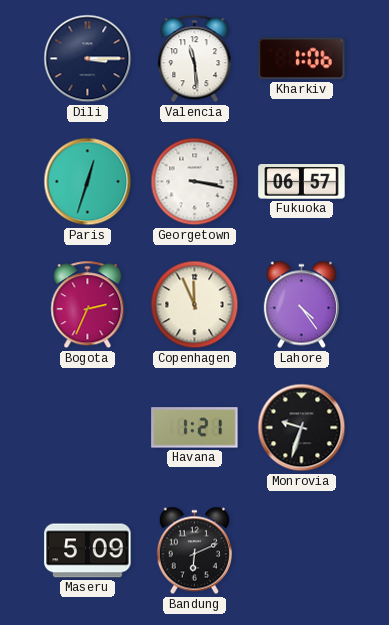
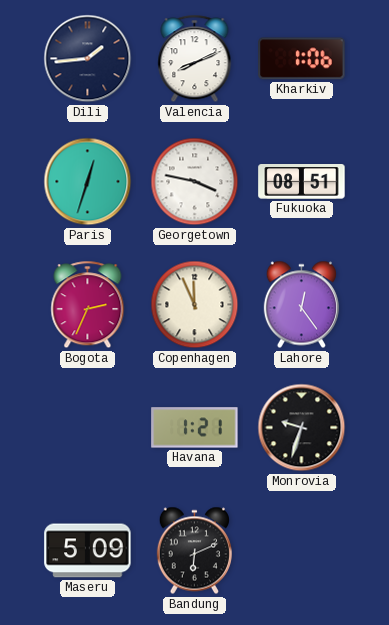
Dili: 3:15 -> 1:44 (88, 59)
Valencia: 11:29 -> 8:11 (195, 59)
Georgetown: 3:17 -> 3:47 (195, 182)
Fukuoka: 06:57 -> 08:51 (302, 182)
Lahore: 4:24 -> 12:24 (301, 305)
